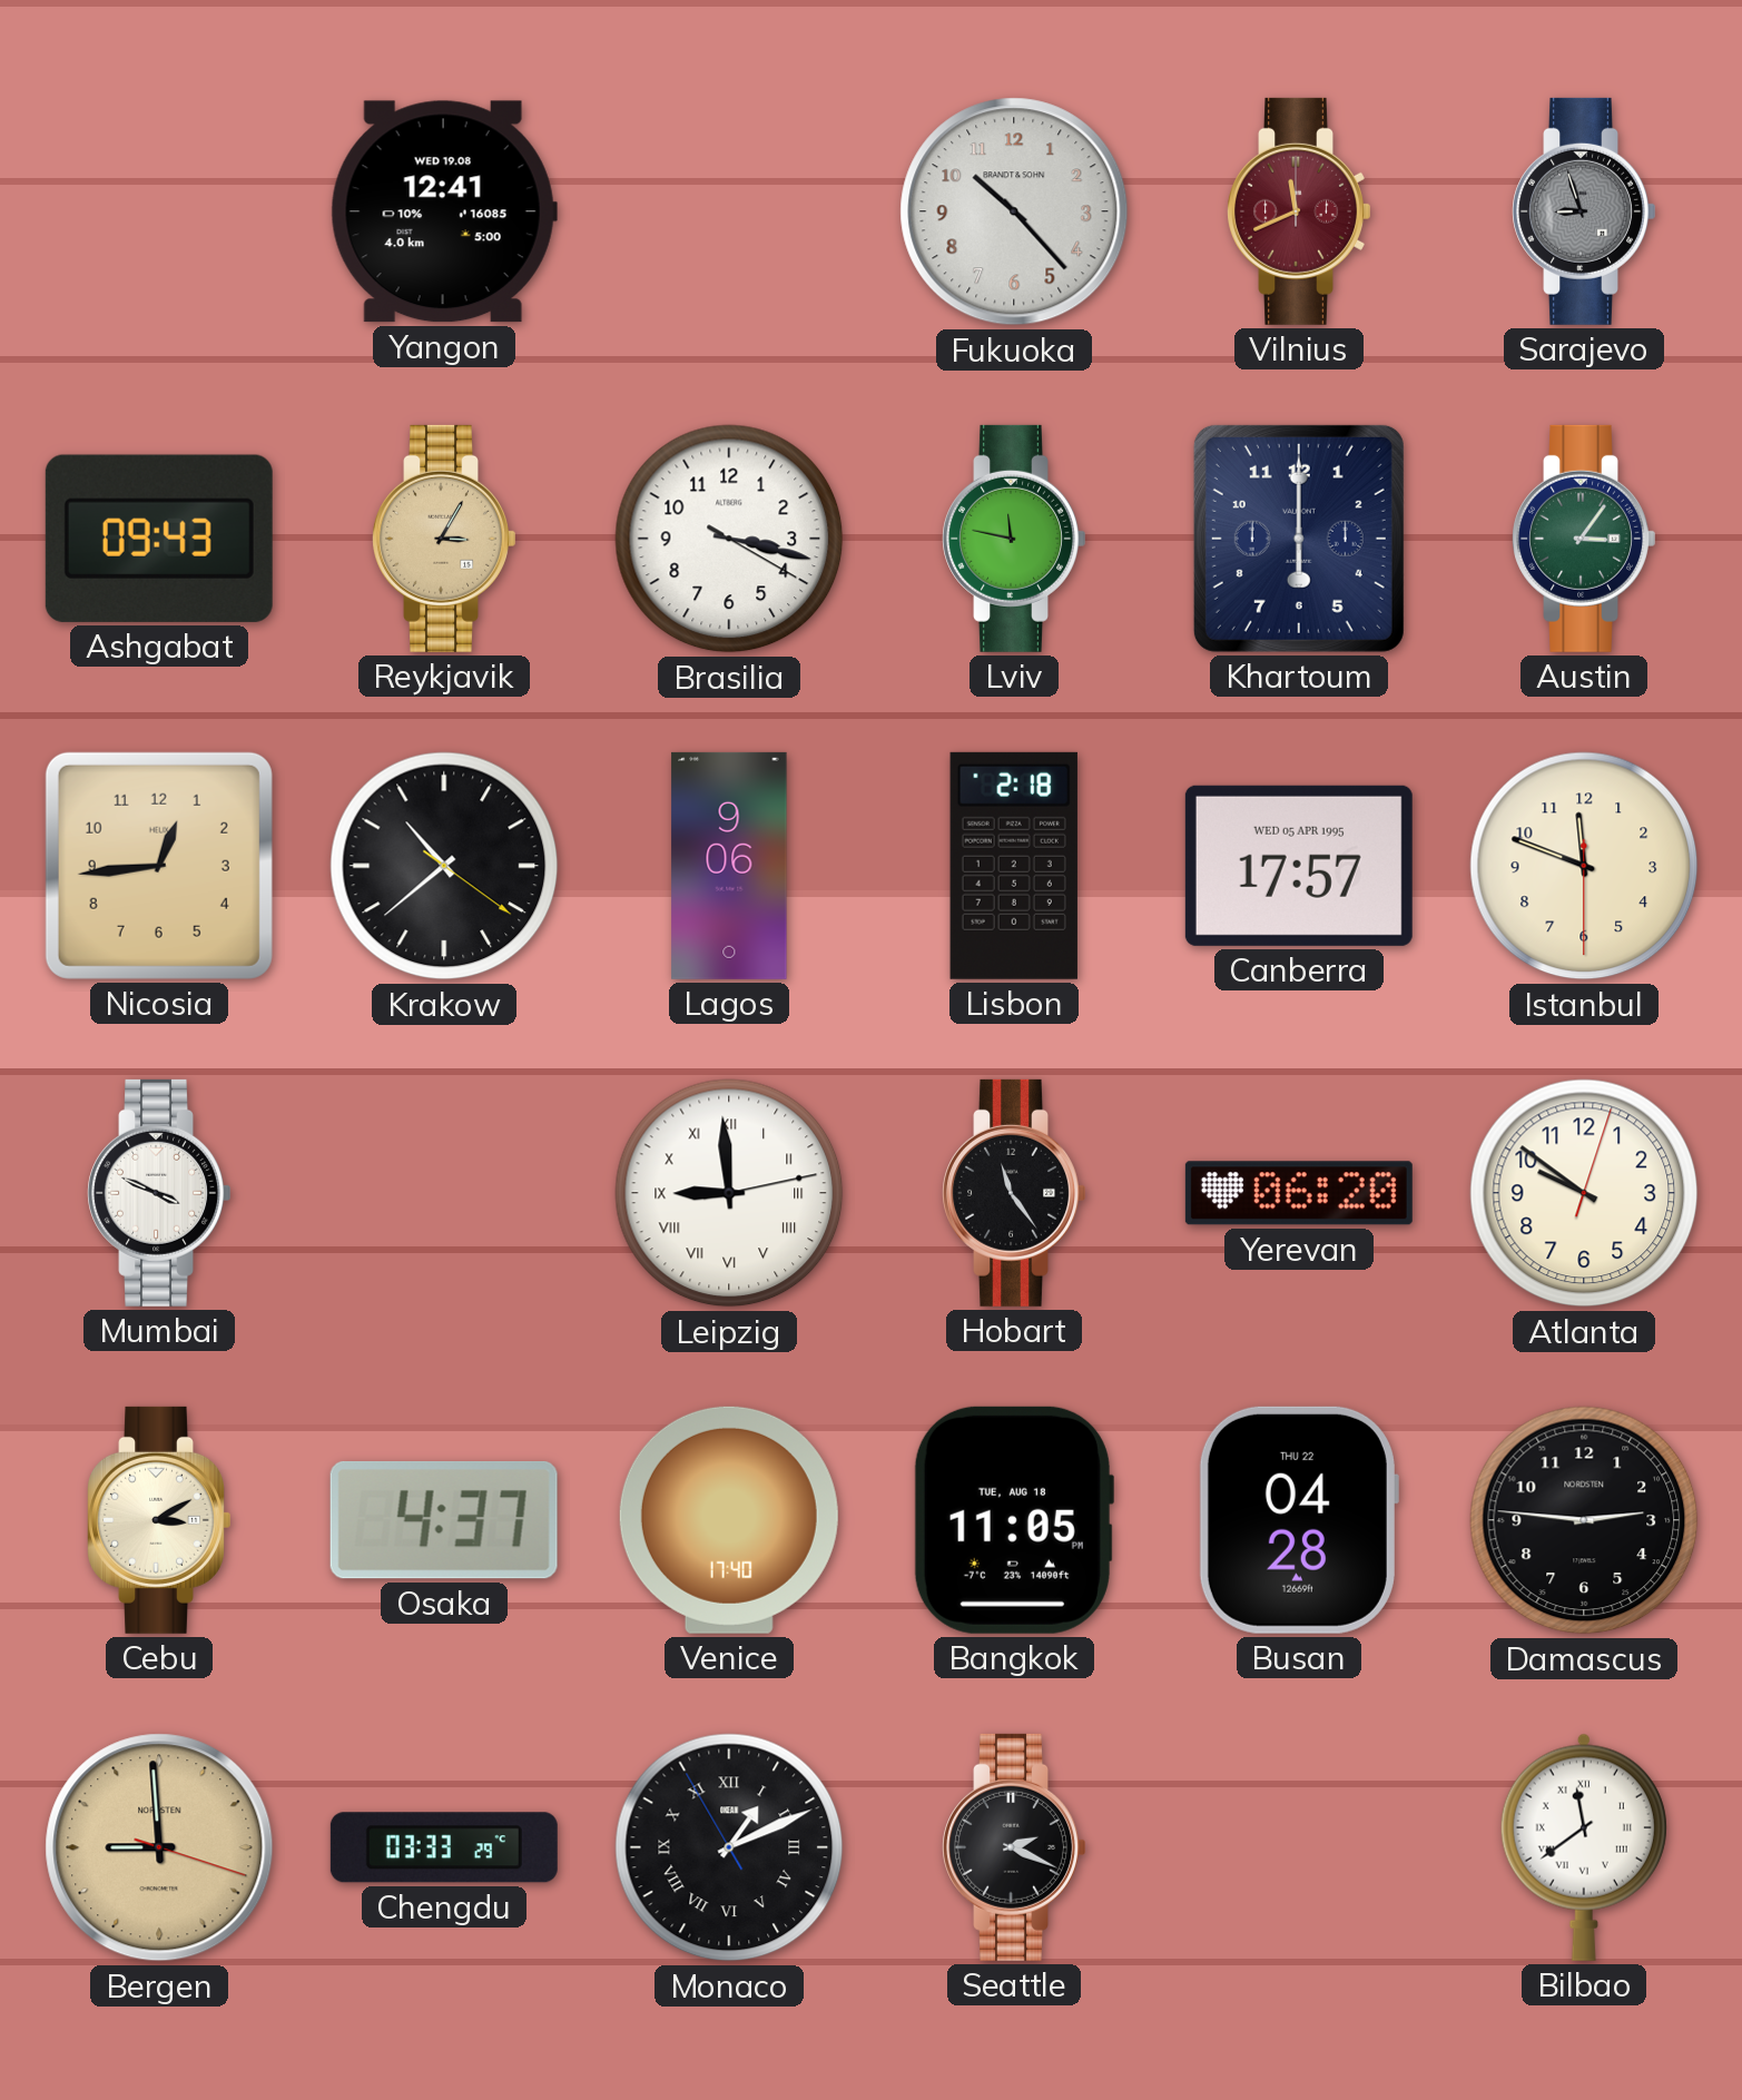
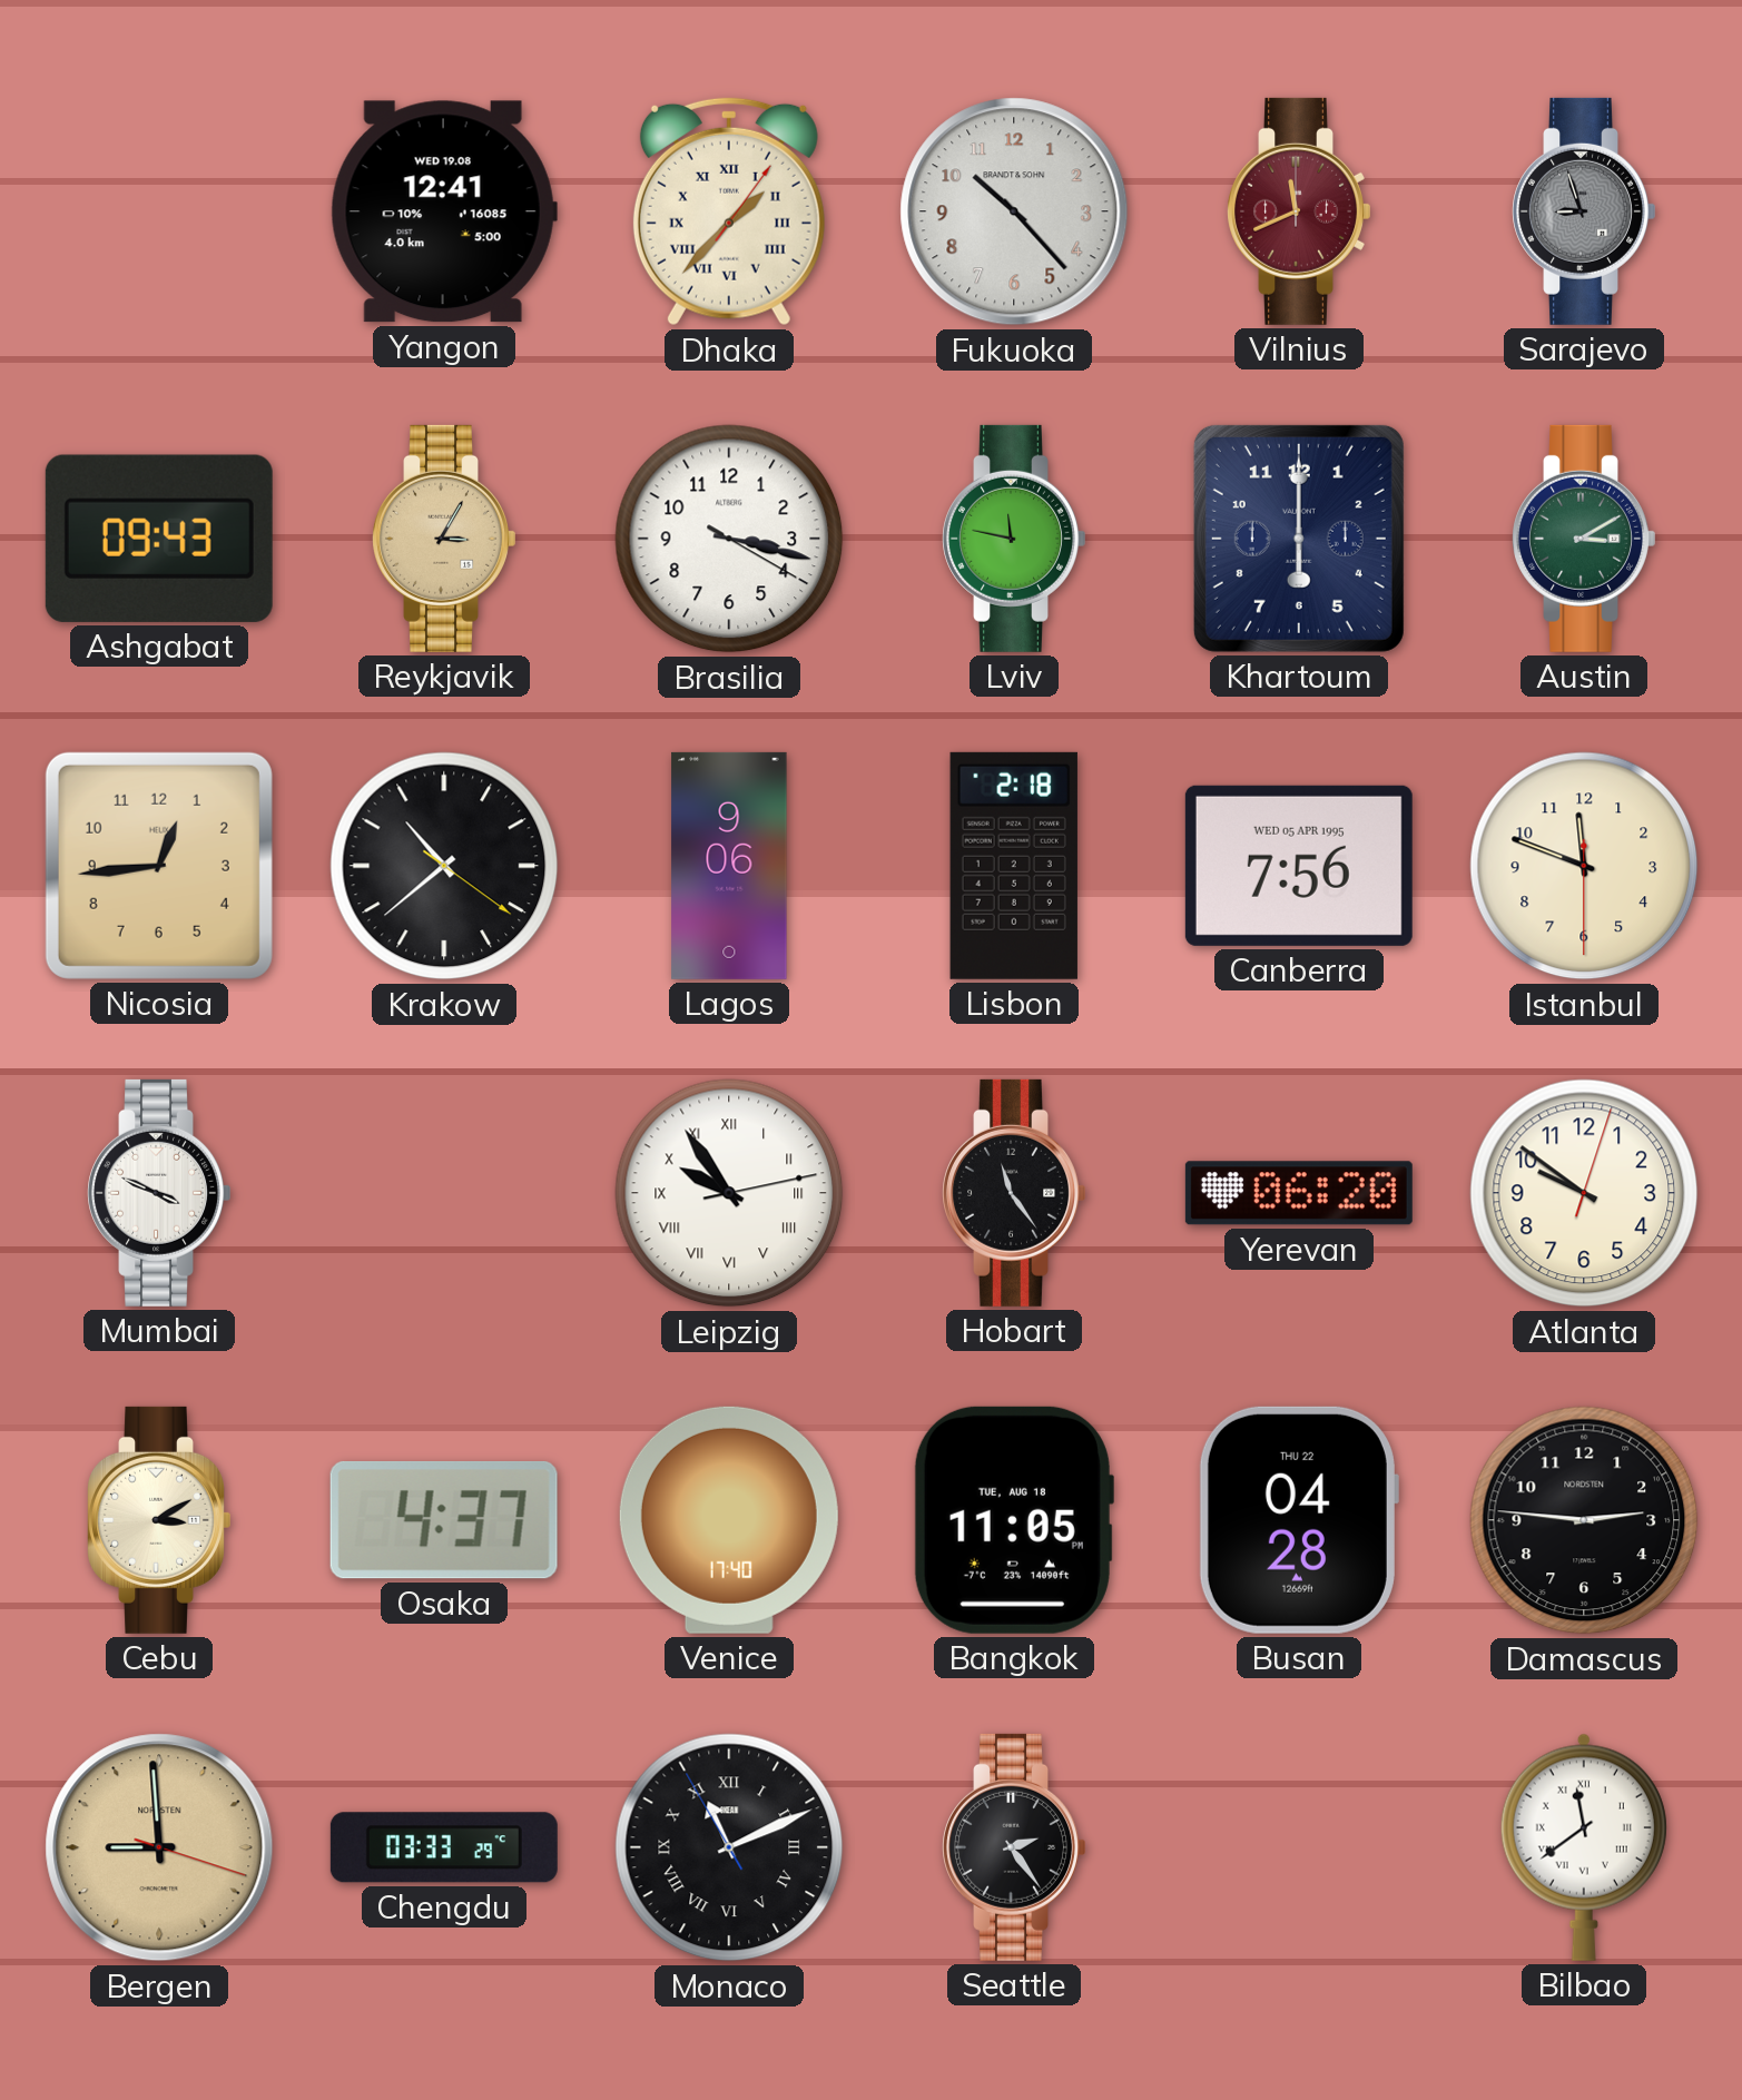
Dhaka: none -> 1:37 (729, 211)
Austin: 3:06 -> 3:10 (1584, 539)
Canberra: 17:57 -> 7:56 (1299, 866)
Leipzig: 8:59 -> 9:54 (729, 1193)
Monaco: 1:10 -> 11:10 (729, 1847)
Seattle: 2:19 -> 2:24 (1014, 1847)
